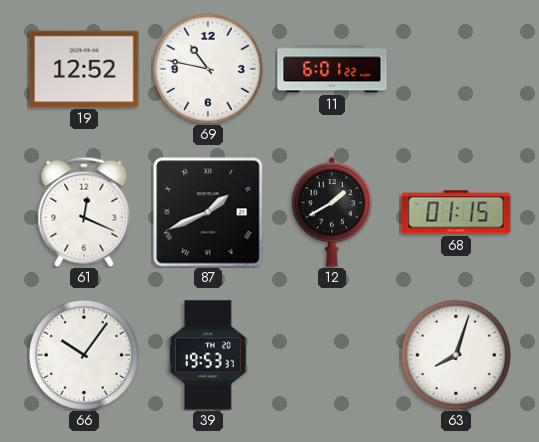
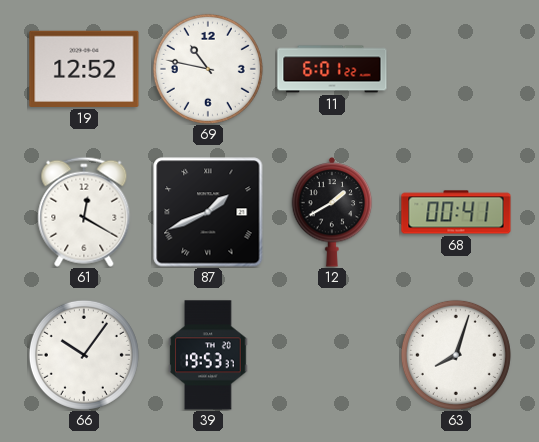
61: 12:19 -> 12:20 (84, 212)
68: 01:15 -> 00:41 (456, 212)
